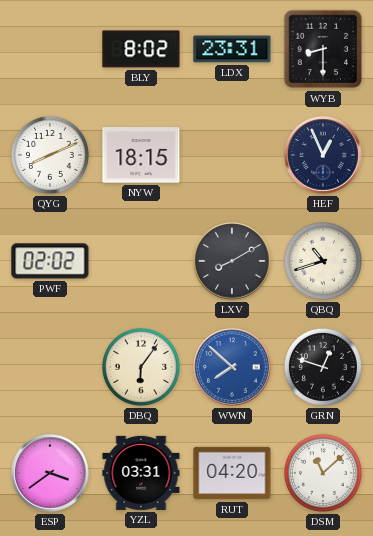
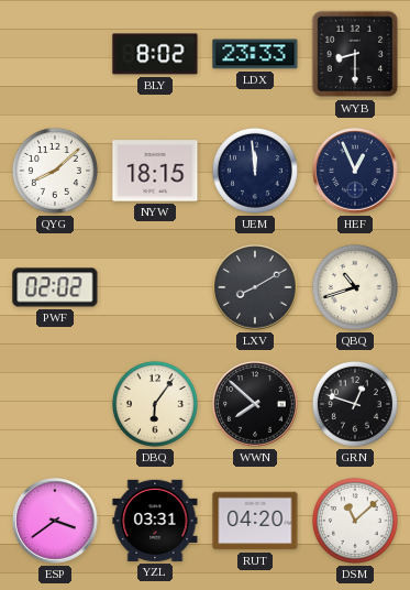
LDX: 23:31 -> 23:33 (255, 54)
QYG: 8:11 -> 8:08 (55, 171)
UEM: none -> 11:59 (255, 171)
WWN dial: blue -> black (255, 404)
